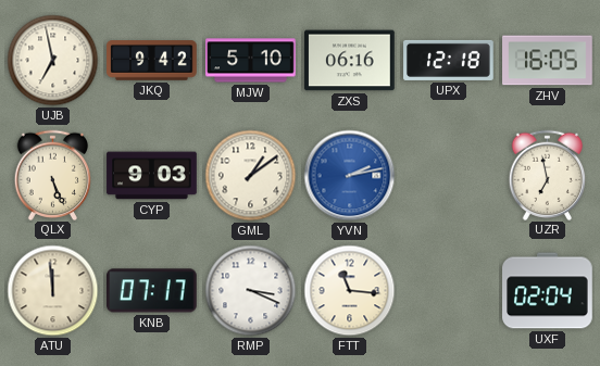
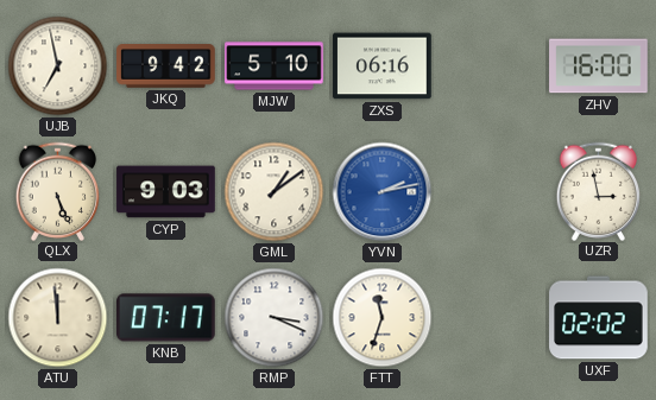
UPX: 12:18 -> none (449, 60)
ZHV: 16:05 -> 16:00 (599, 66)
UZR: 6:58 -> 2:58 (599, 191)
FTT: 11:16 -> 11:33 (383, 318)
UXF: 02:04 -> 02:02 (599, 318)
